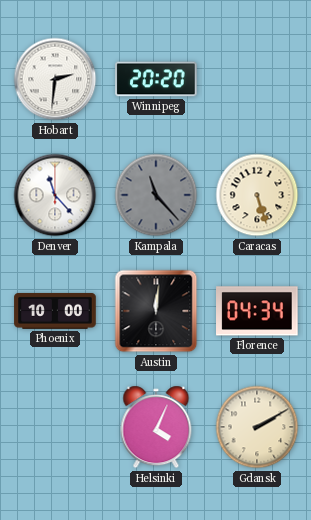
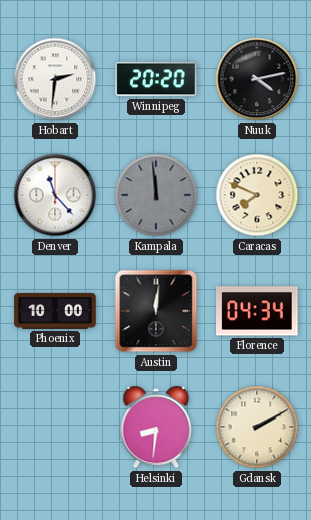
Nuuk: none -> 4:13 (257, 79)
Kampala: 11:23 -> 11:59 (156, 195)
Caracas: 5:27 -> 7:49 (257, 195)
Helsinki: 4:04 -> 8:31 (156, 427)
